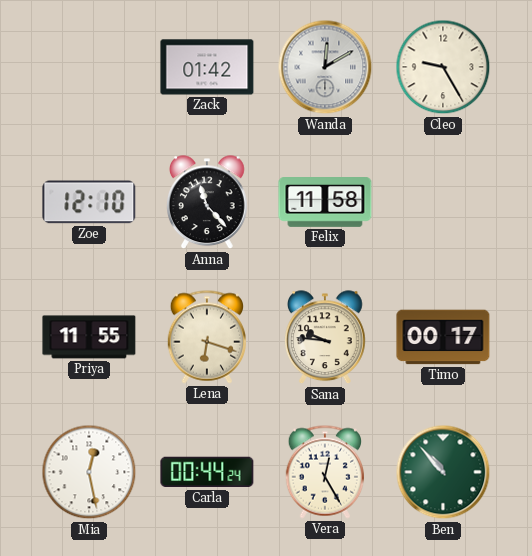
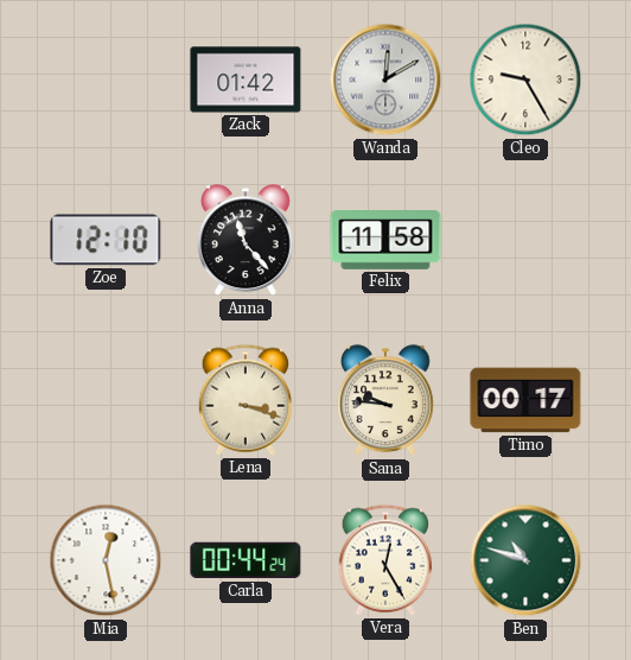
Priya: 11:55 -> none (89, 337)
Lena: 6:18 -> 3:18 (244, 400)
Ben: 10:53 -> 10:48 (525, 560)
